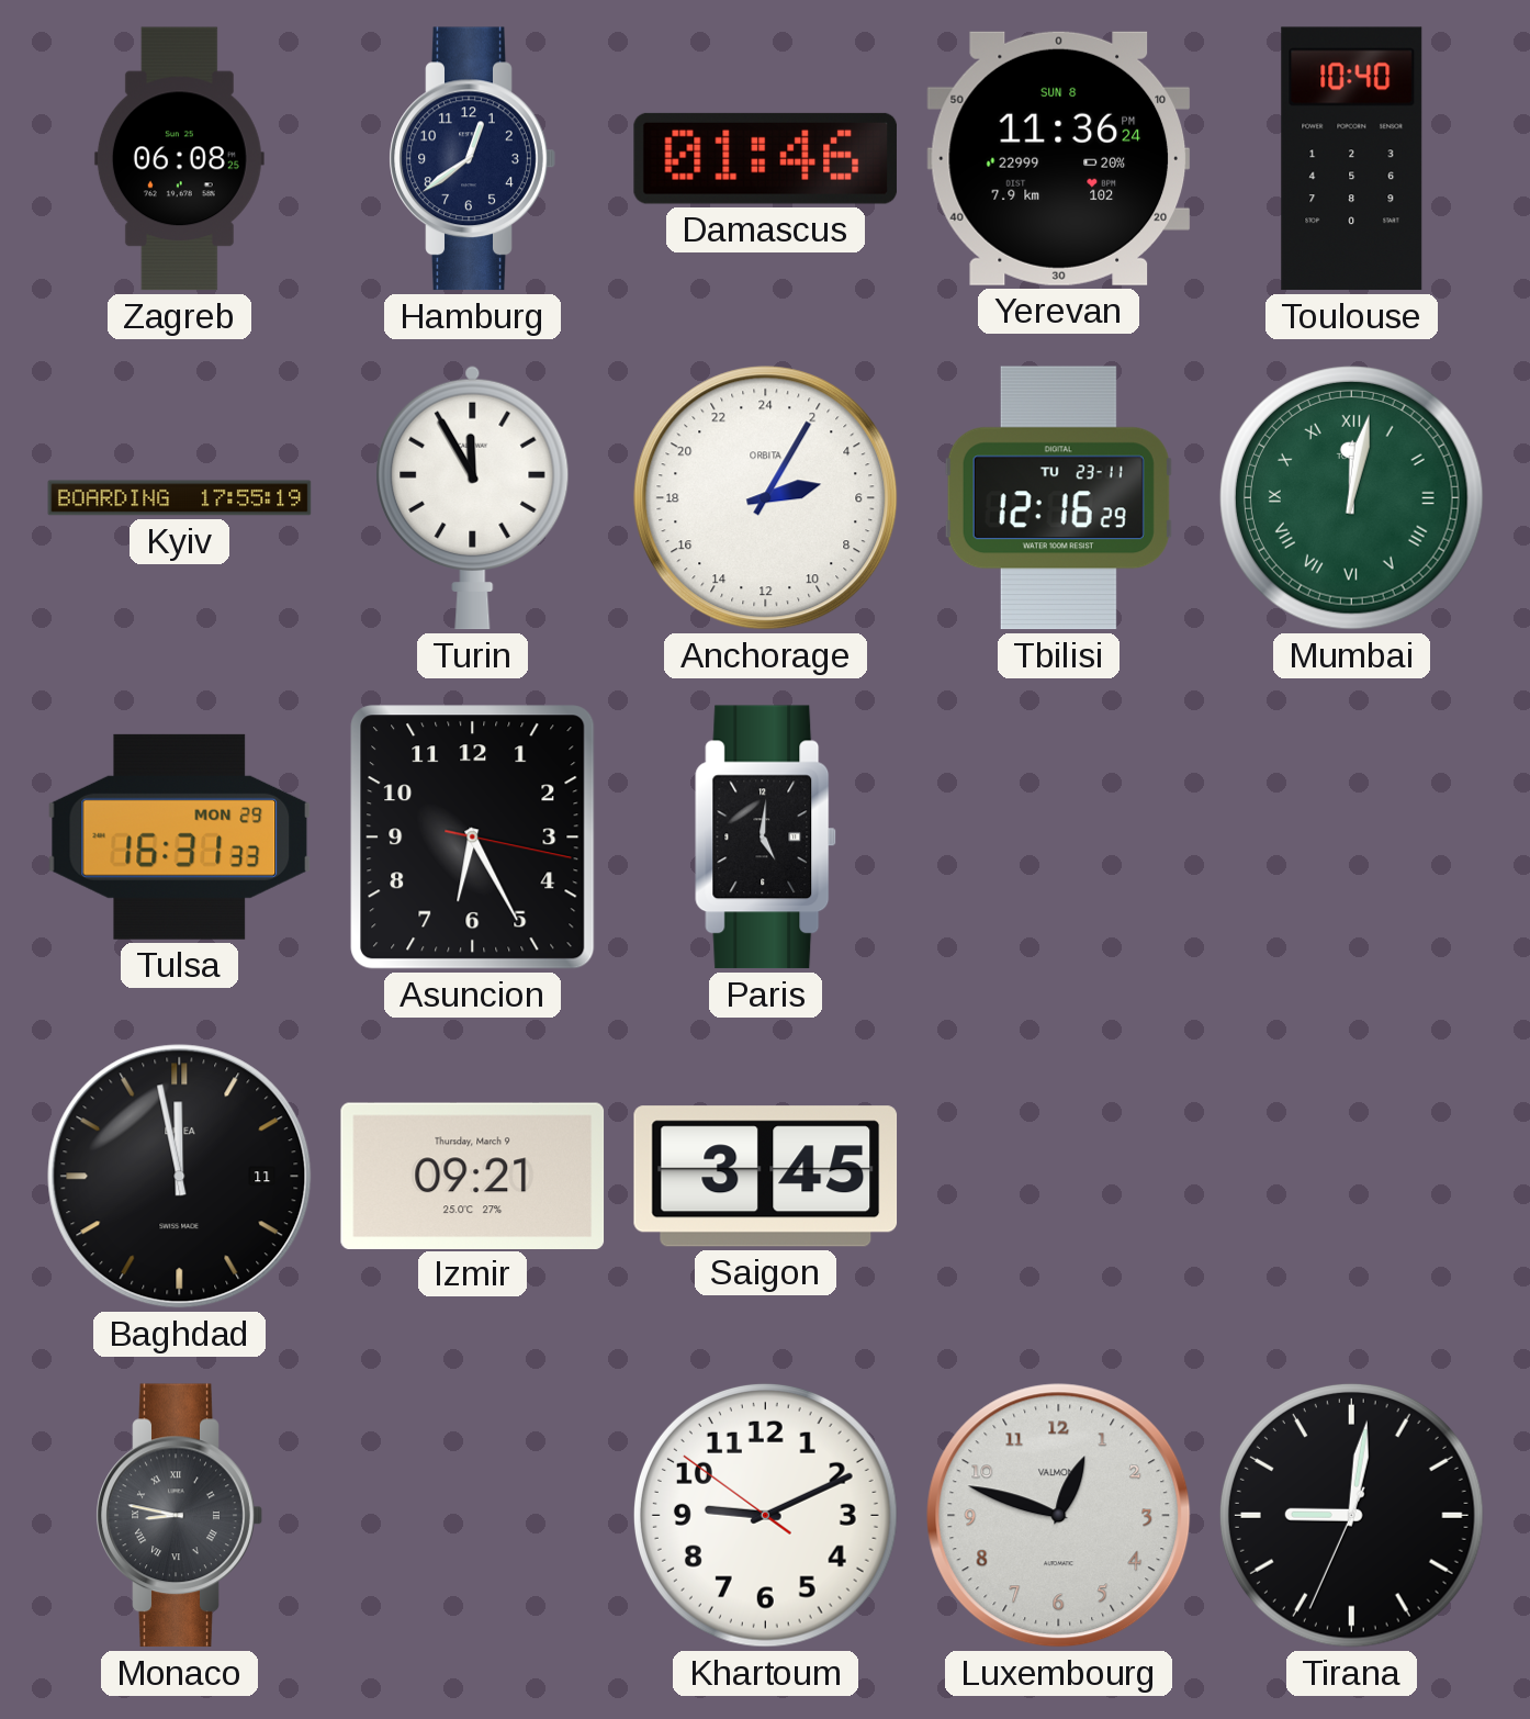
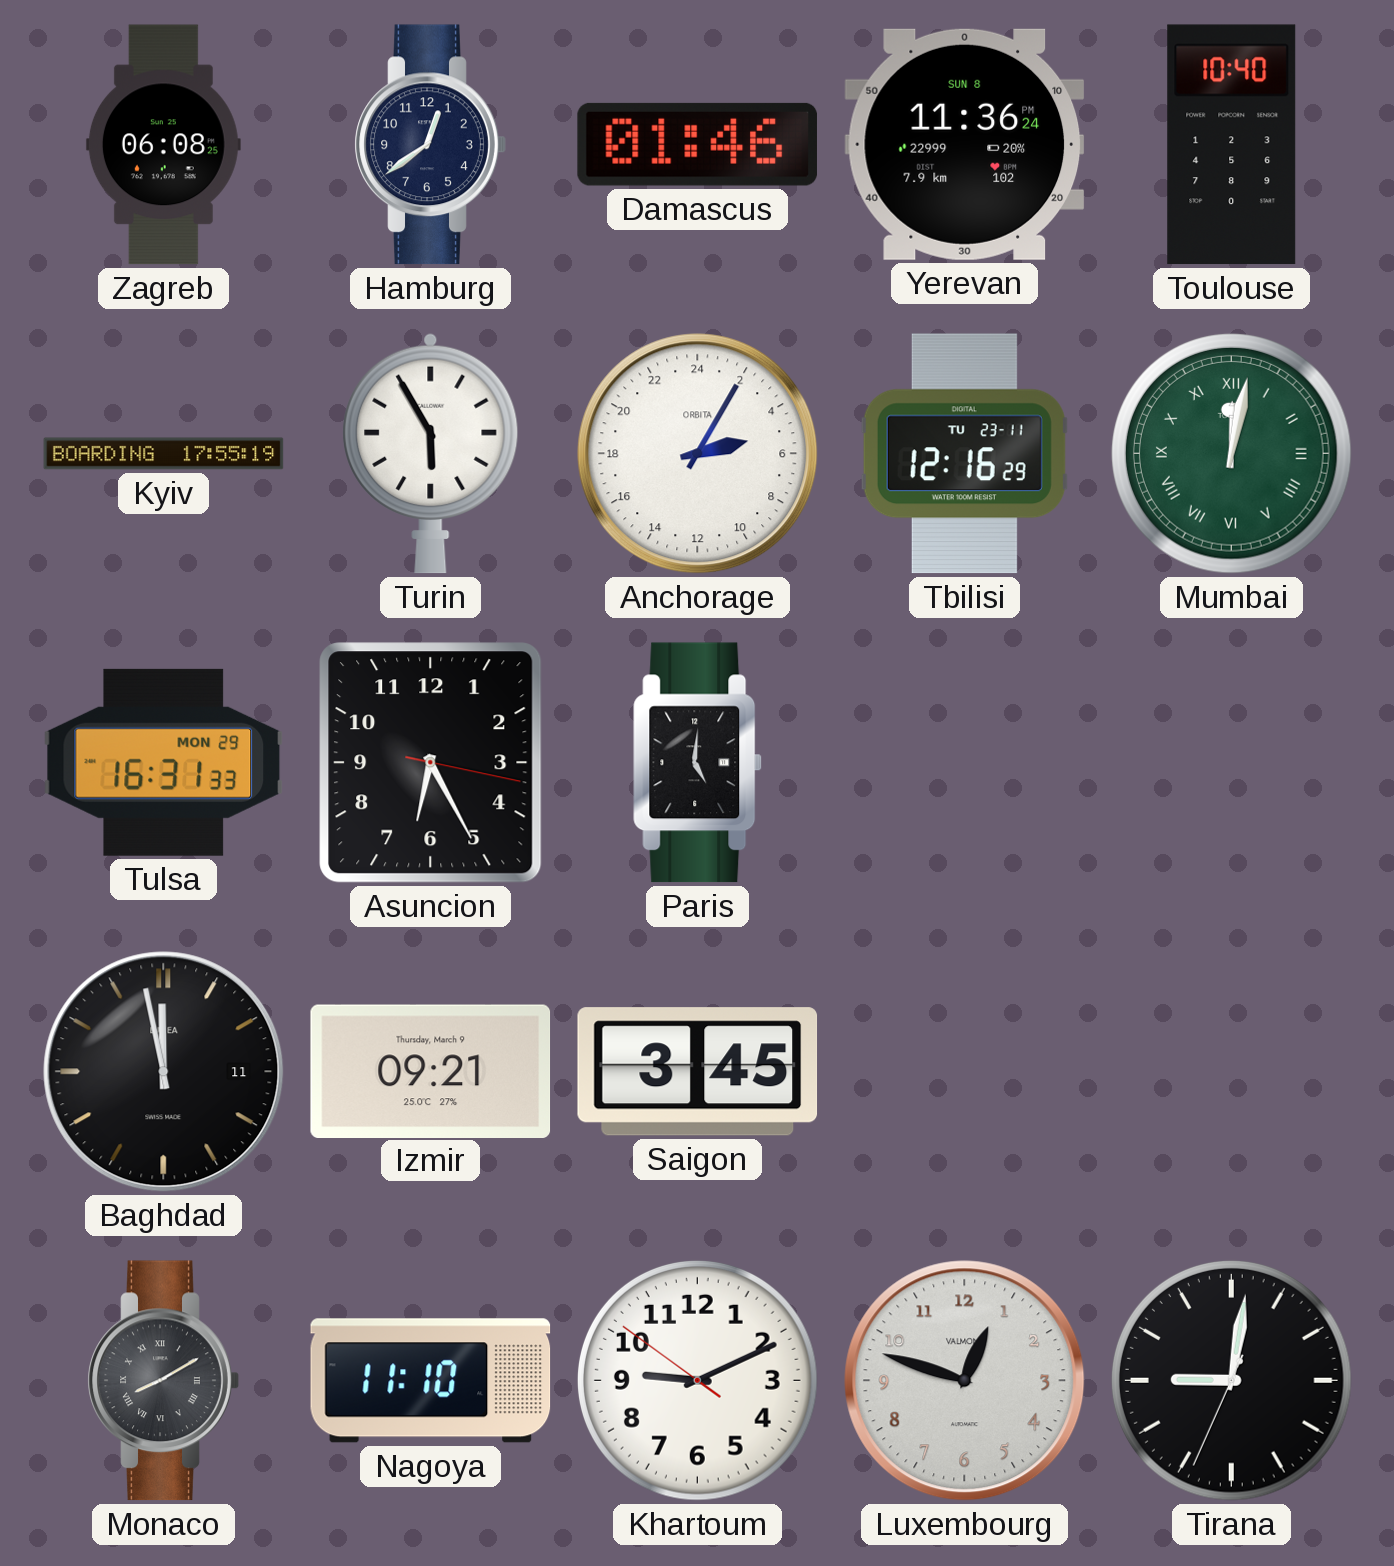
Turin: 11:55 -> 5:55 (431, 453)
Monaco: 8:47 -> 8:10 (163, 1381)
Nagoya: none -> 11:10 (431, 1381)
